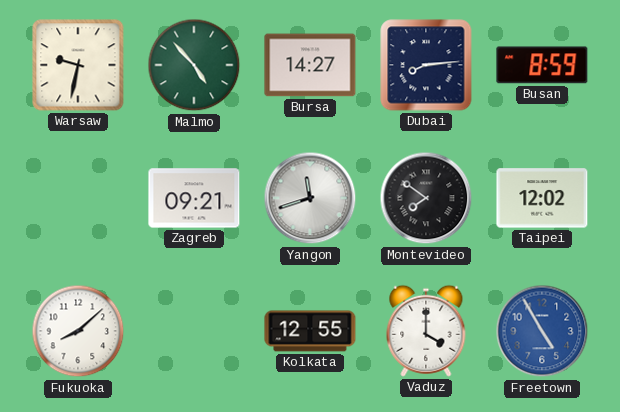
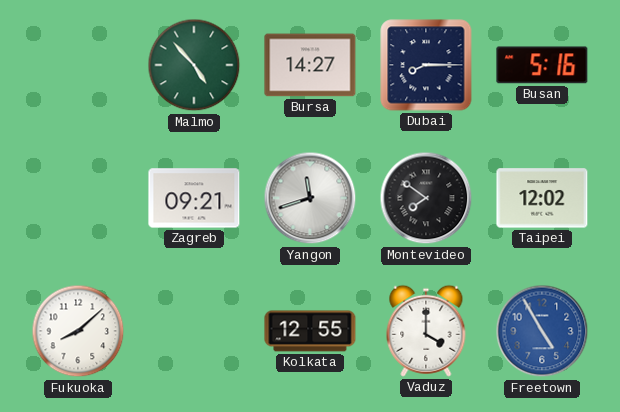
Warsaw: 9:32 -> none (78, 65)
Dubai: 8:14 -> 8:15 (426, 65)
Busan: 8:59 -> 5:16 (542, 65)
